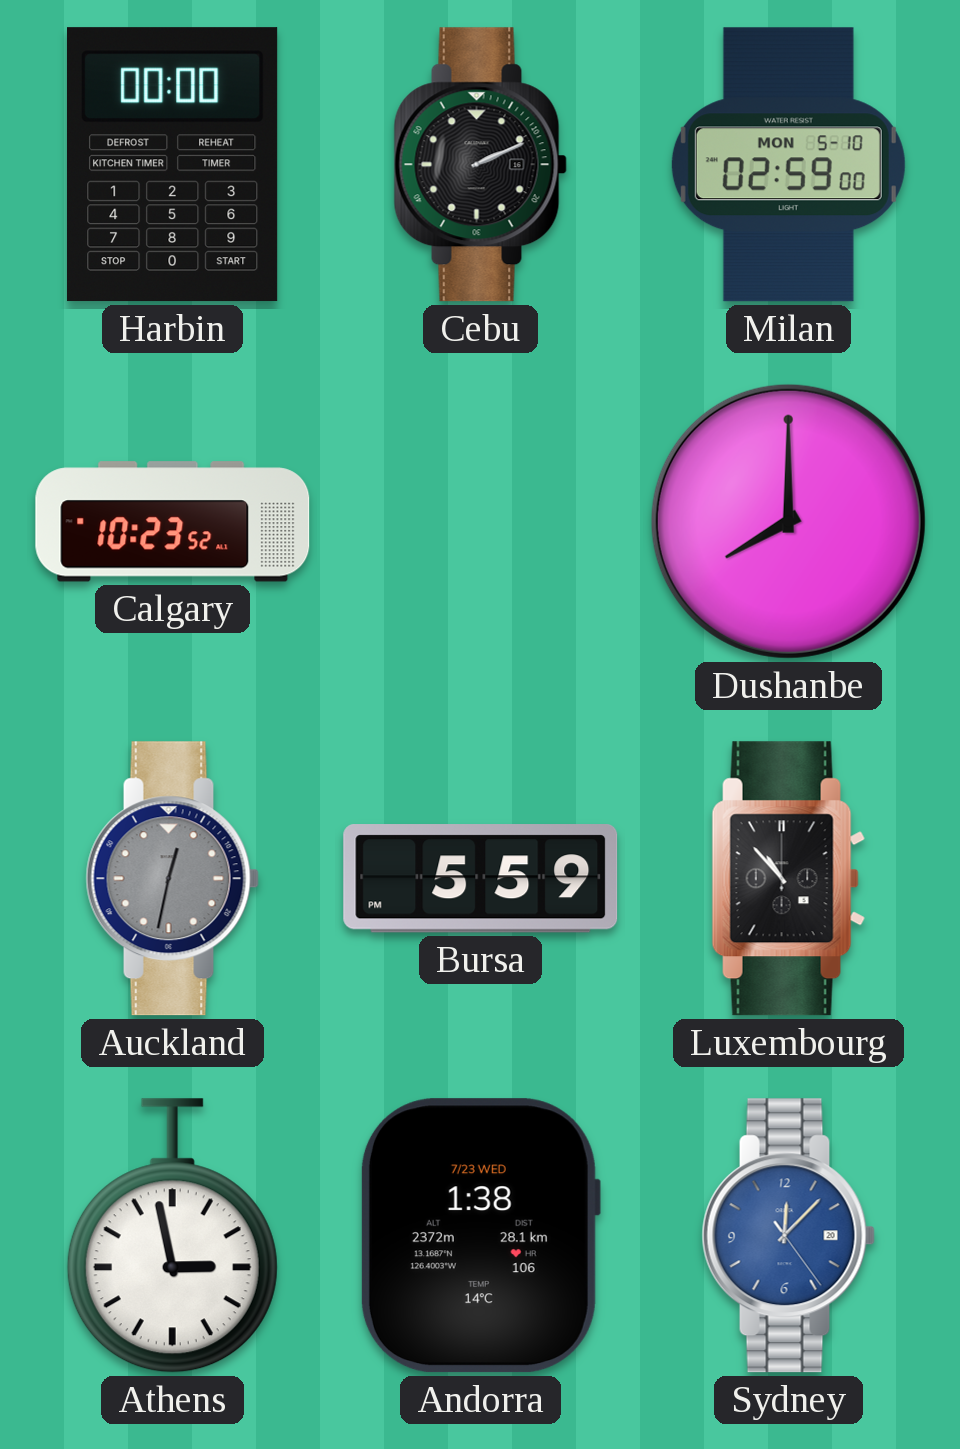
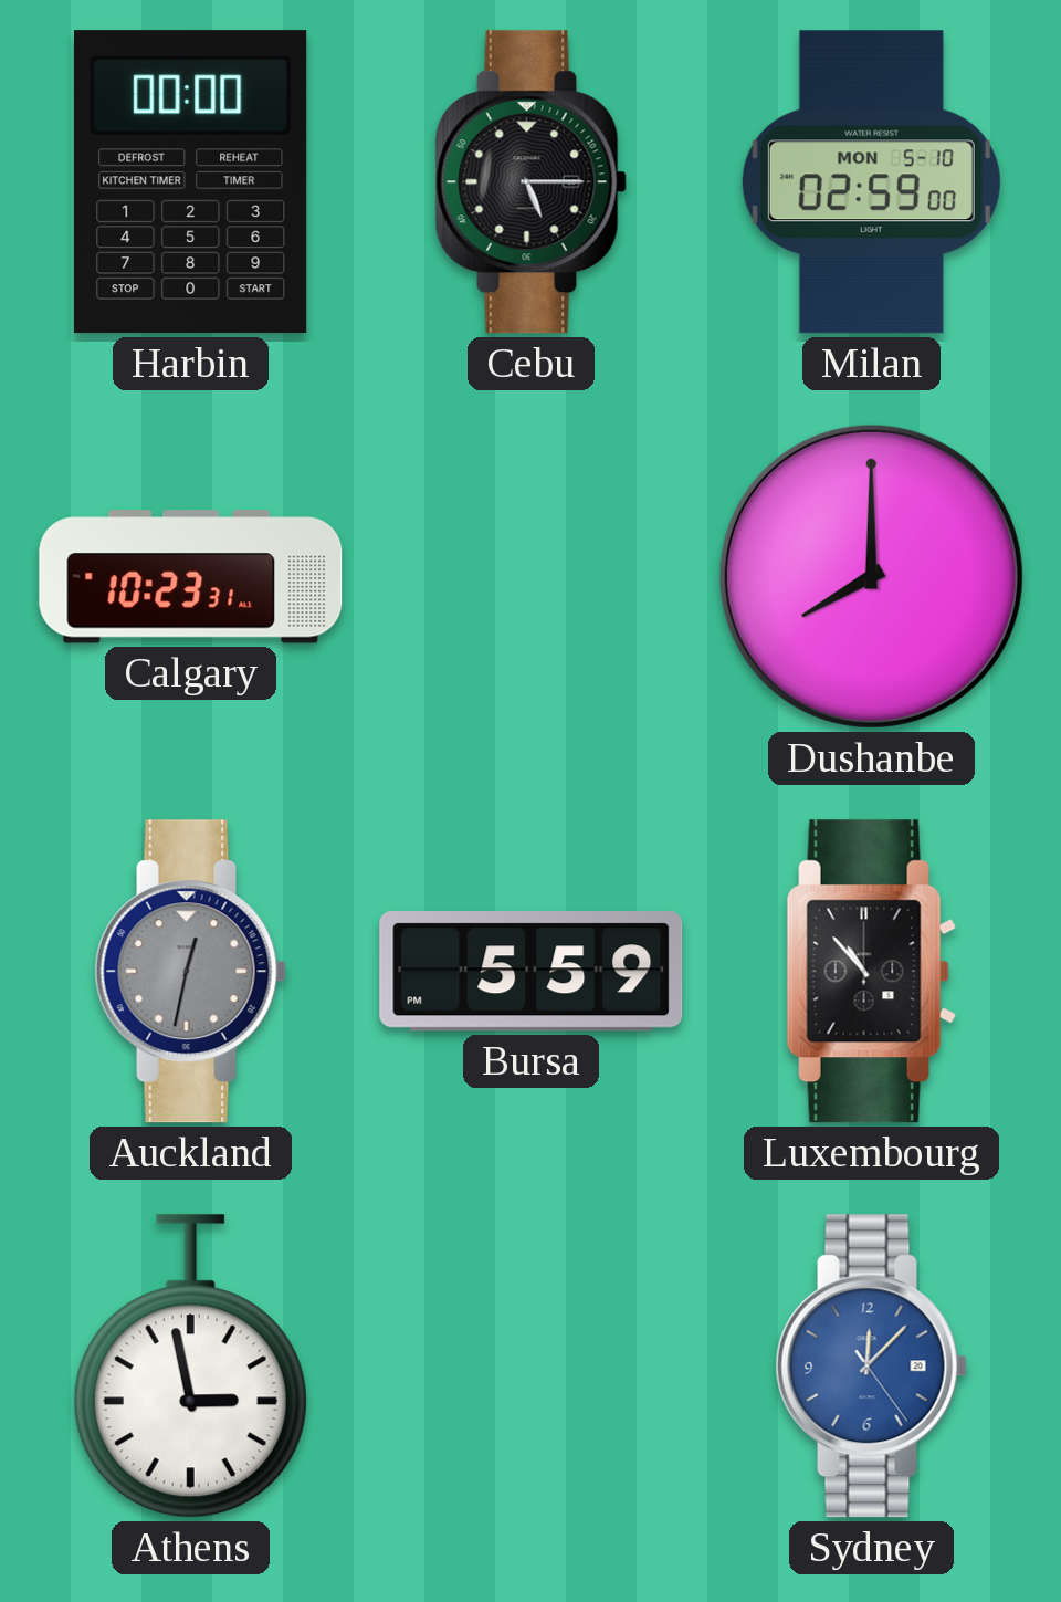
Cebu: 2:11 -> 5:15 (530, 182)
Calgary: 10:23:52 -> 10:23:31 (191, 577)
Andorra: 1:38 -> none (480, 1236)
